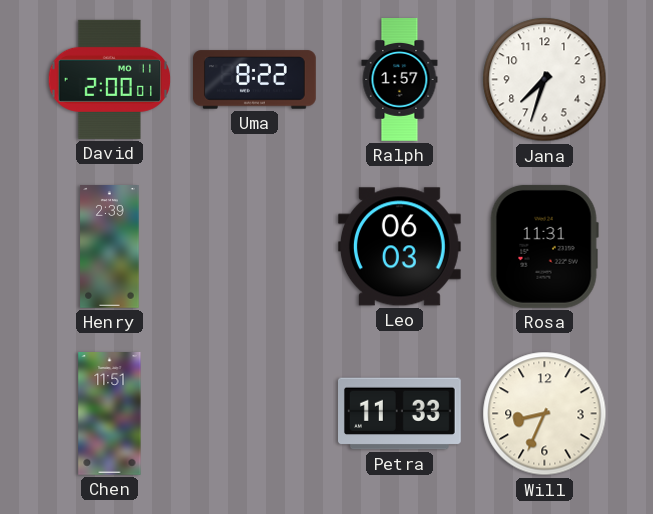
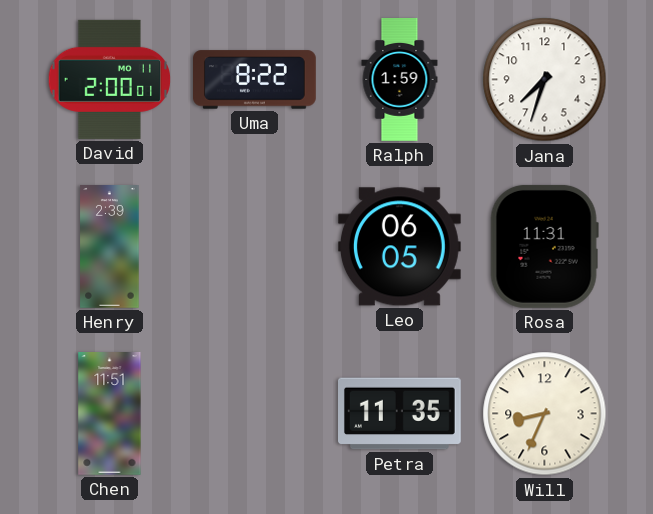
Ralph: 1:57 -> 1:59 (400, 80)
Leo: 06:03 -> 06:05 (399, 247)
Petra: 11:33 -> 11:35 (400, 414)
